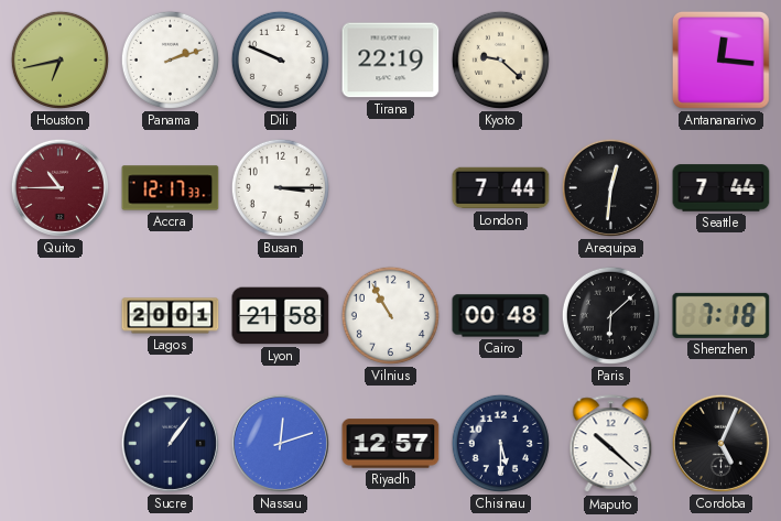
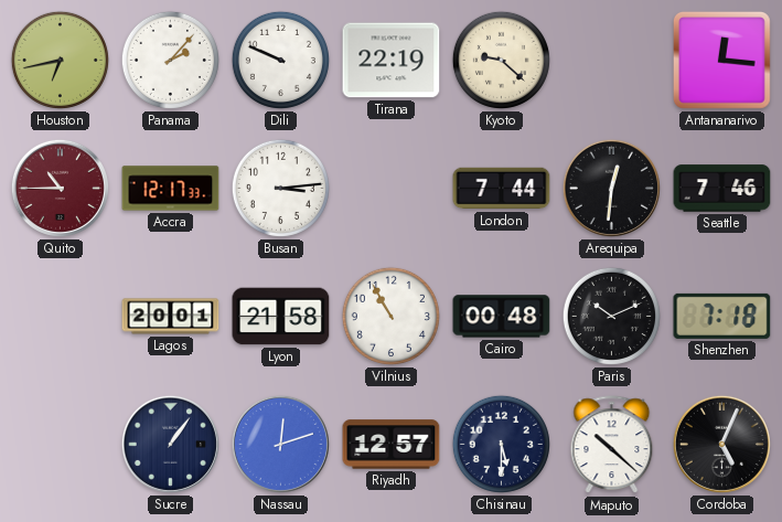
Panama: 2:12 -> 2:07 (170, 60)
Busan: 3:15 -> 3:14 (280, 188)
Seattle: 7:44 -> 7:46 (722, 189)
Paris: 6:08 -> 10:11 (611, 316)
